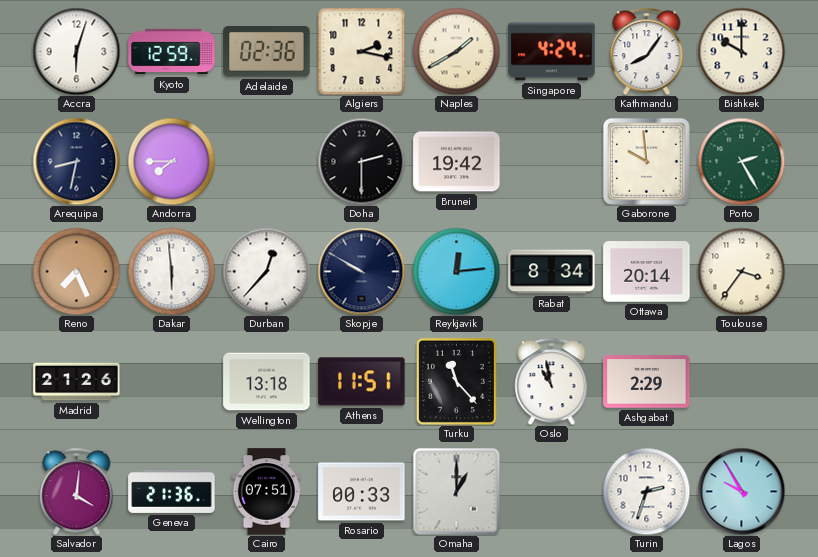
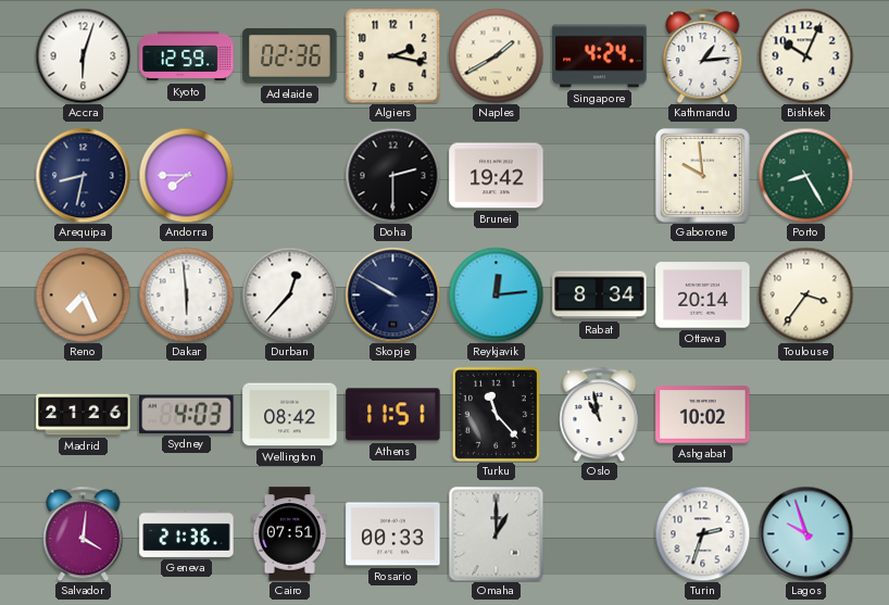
Kathmandu: 8:06 -> 1:14 (703, 55)
Bishkek: 10:00 -> 10:04 (805, 55)
Porto: 2:25 -> 8:25 (805, 175)
Sydney: none -> 4:03 (187, 414)
Wellington: 13:18 -> 08:42 (290, 415)
Ashgabat: 2:29 -> 10:02 (703, 415)
Lagos: 9:55 -> 9:57 (805, 533)
